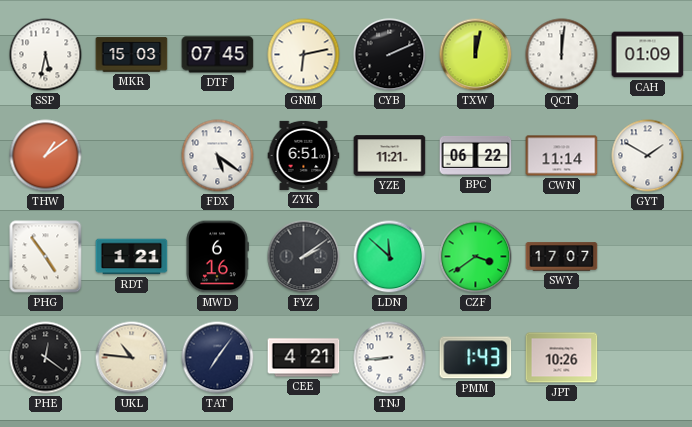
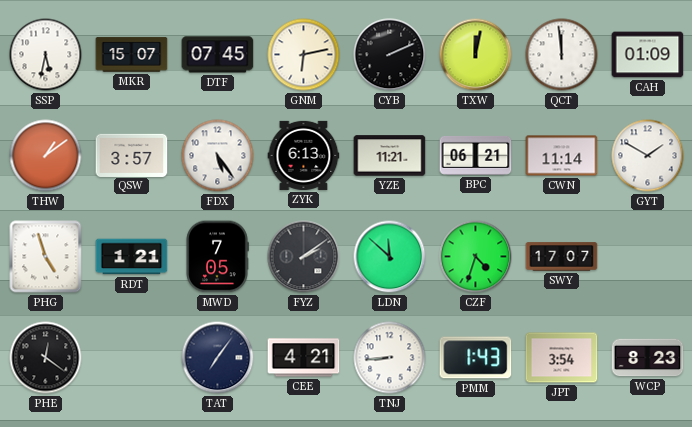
MKR: 15:03 -> 15:07 (132, 55)
QCT: 12:01 -> 11:59 (562, 55)
QSW: none -> 3:57 (132, 155)
FDX: 5:21 -> 5:24 (218, 156)
ZYK: 6:51 -> 6:13 (304, 155)
BPC: 06:22 -> 06:21 (476, 155)
PHG: 4:54 -> 4:57 (46, 257)
MWD: 6:16 -> 7:05 (217, 257)
CZF: 3:39 -> 4:33 (476, 257)
UKL: 10:46 -> none (132, 358)
JPT: 10:26 -> 3:54 (562, 358)
WCP: none -> 8:23 (648, 358)
